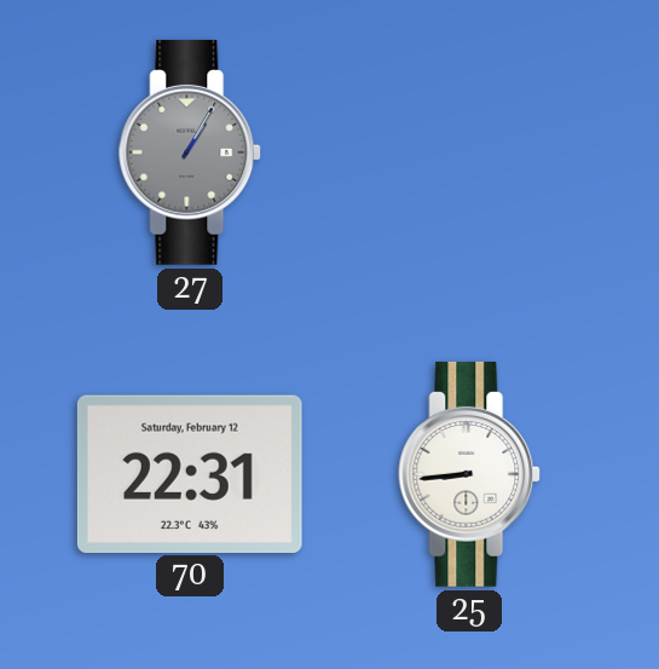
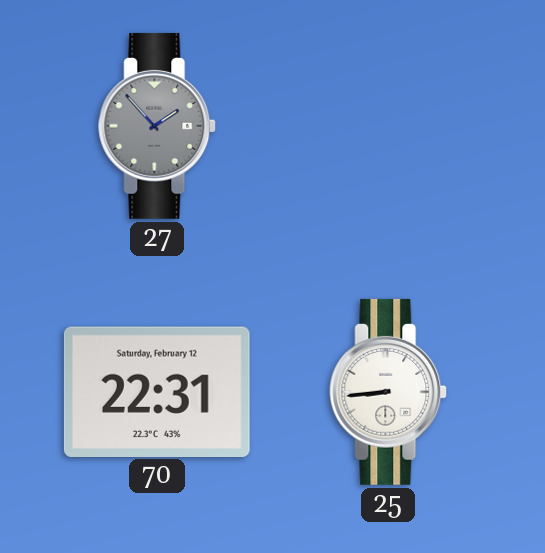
27: 1:05 -> 1:53 (158, 126)
